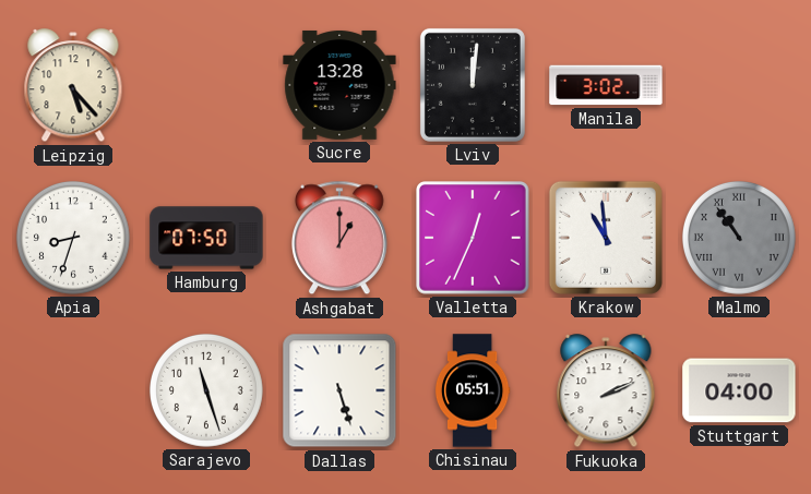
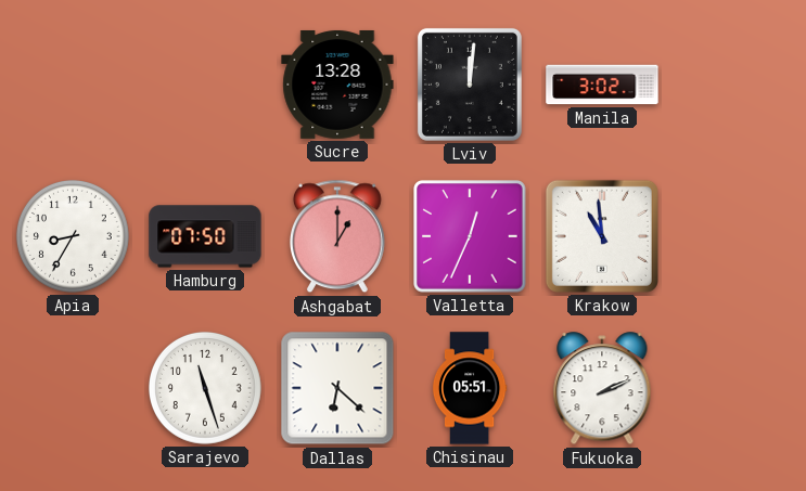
Leipzig: 5:23 -> none (73, 86)
Apia: 8:33 -> 8:35 (73, 236)
Malmo: 10:54 -> none (739, 238)
Dallas: 5:27 -> 6:22 (337, 388)
Stuttgart: 04:00 -> none (739, 390)
